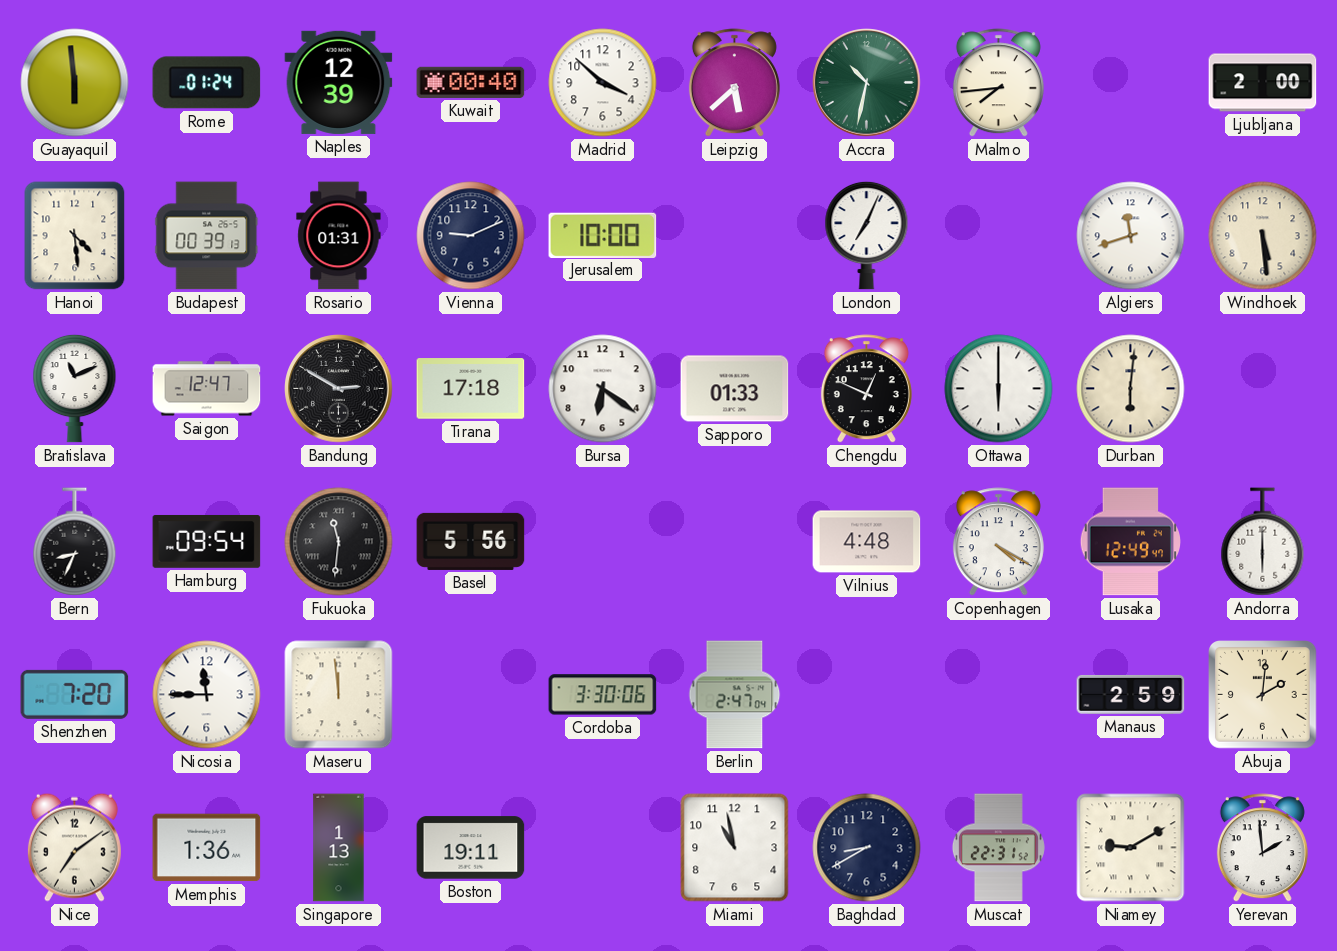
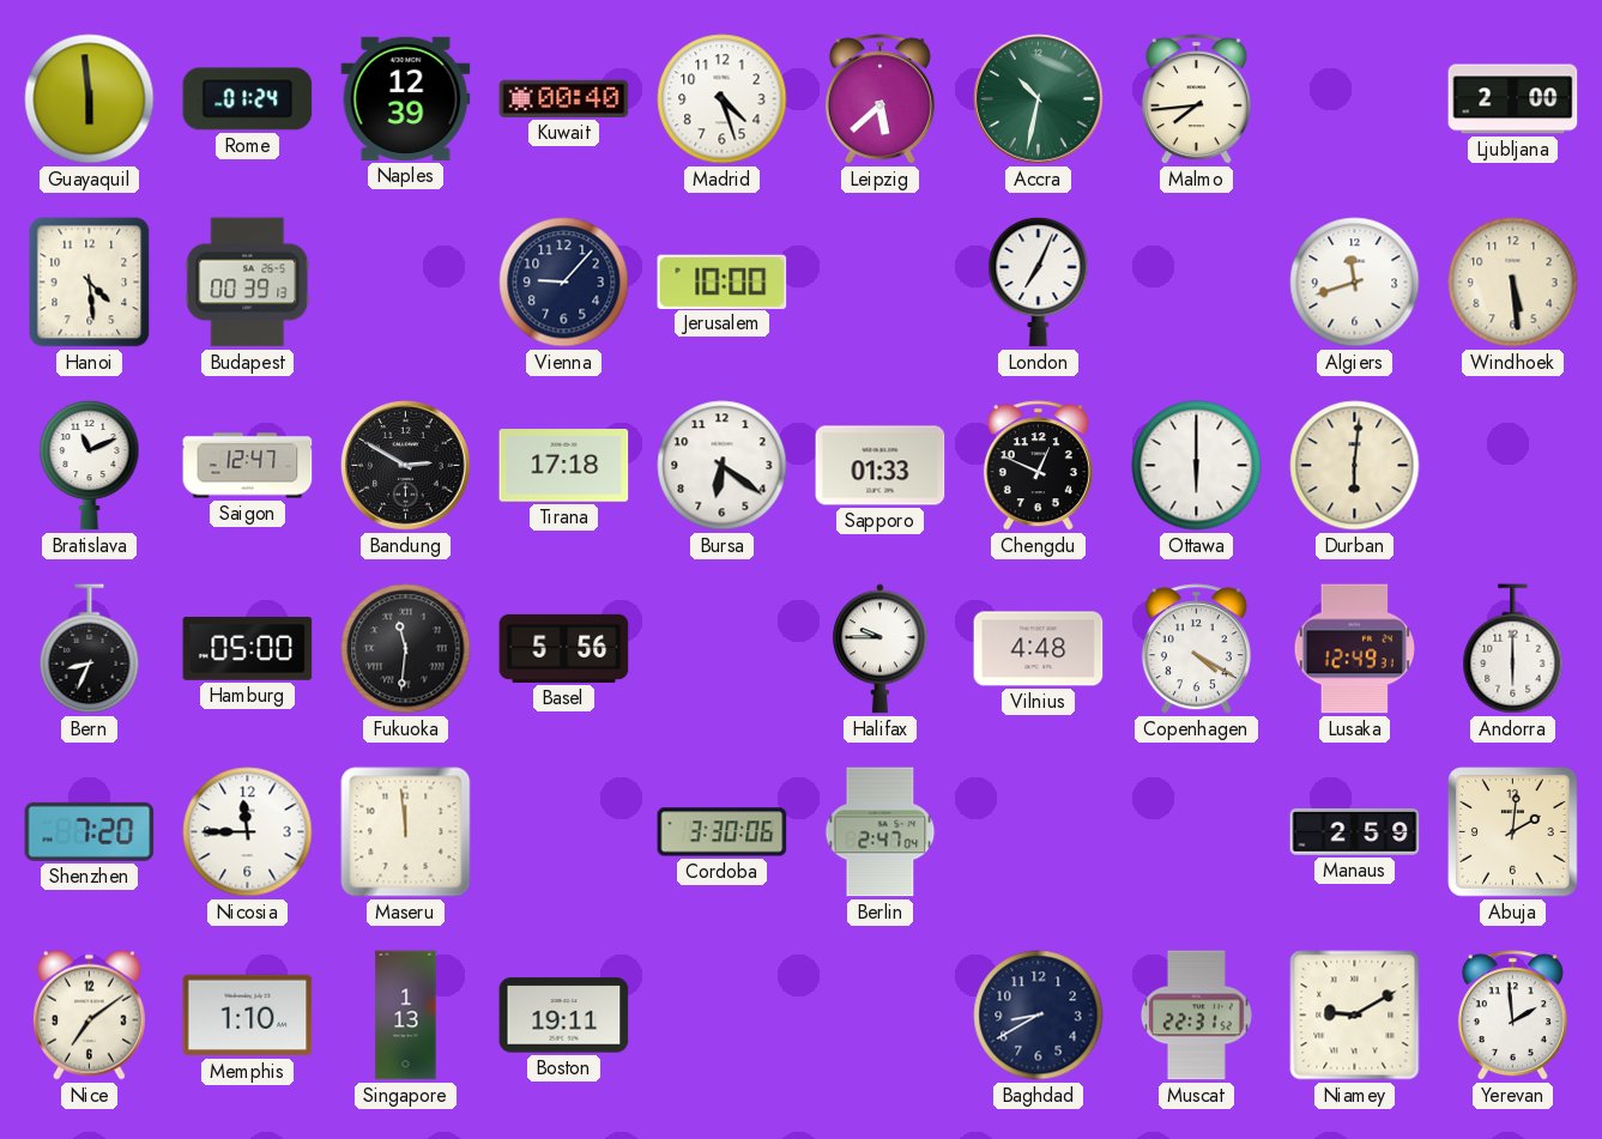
Madrid: 3:52 -> 4:27 (723, 99)
Rosario: 01:31 -> none (339, 236)
Vienna: 9:11 -> 9:07 (564, 283)
Hamburg: 09:54 -> 05:00 (248, 649)
Halifax: none -> 9:45 (879, 649)
Lusaka: 12:49:47 -> 12:49:31 (1354, 649)
Memphis: 1:36 -> 1:10 (248, 1016)
Miami: 10:58 -> none (735, 848)
